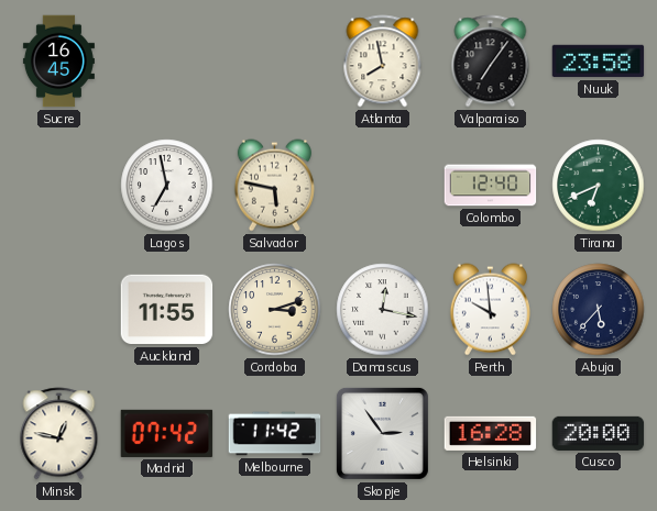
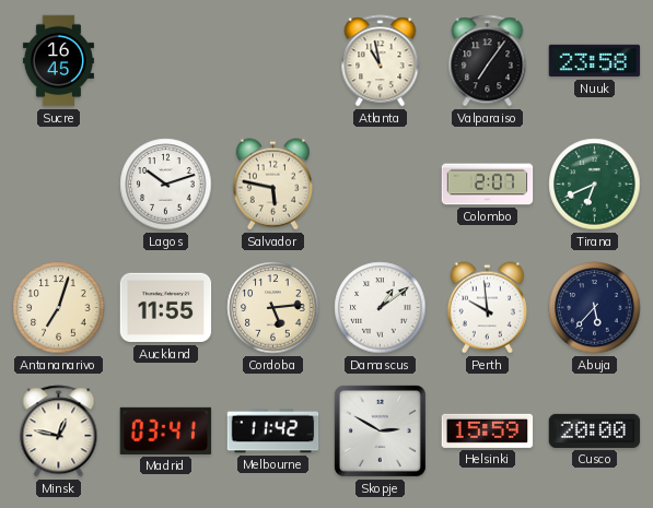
Atlanta: 7:58 -> 10:58 (381, 61)
Lagos: 6:58 -> 10:12 (166, 185)
Colombo: 12:40 -> 2:07 (488, 185)
Antananarivo: none -> 7:03 (59, 308)
Cordoba: 3:12 -> 5:14 (273, 308)
Damascus: 12:17 -> 1:09 (381, 308)
Madrid: 07:42 -> 03:41 (166, 430)
Skopje: 2:54 -> 2:50 (380, 430)
Helsinki: 16:28 -> 15:59 (488, 430)
